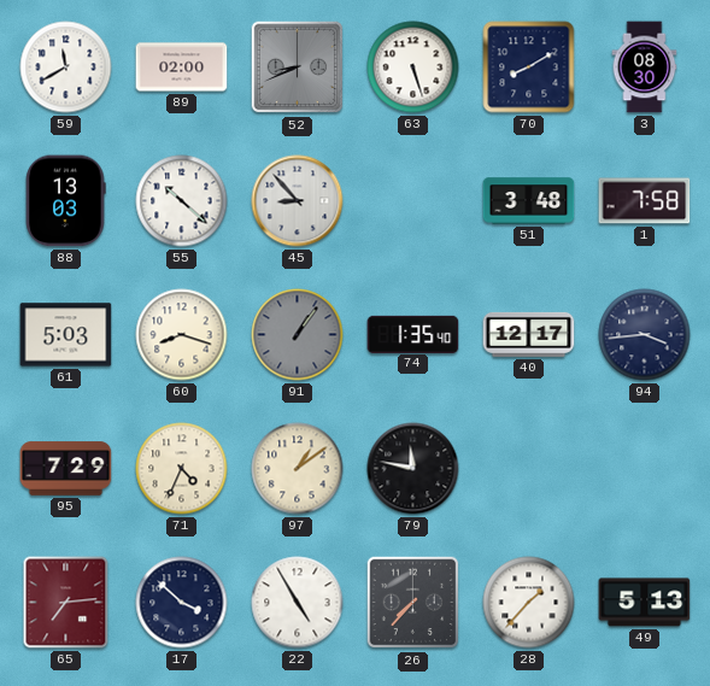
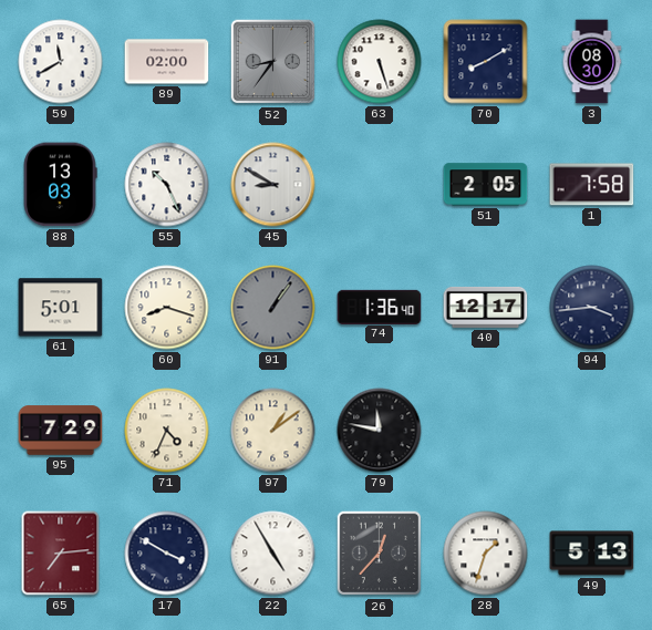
52: 8:41 -> 8:36 (273, 62)
55: 10:22 -> 10:26 (167, 185)
45: 8:53 -> 8:50 (273, 185)
51: 3:48 -> 2:05 (486, 185)
61: 5:03 -> 5:01 (61, 308)
74: 1:35 -> 1:36 (380, 307)
17: 3:52 -> 3:50 (167, 554)
26: 7:37 -> 12:37 (380, 554)
28: 1:37 -> 1:33 (486, 554)
